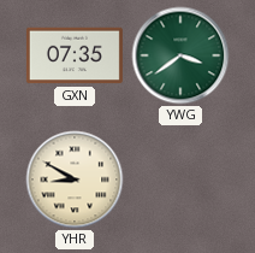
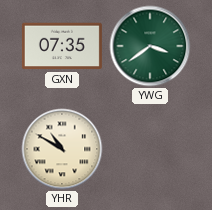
YHR: 8:50 -> 10:50 (62, 149)
